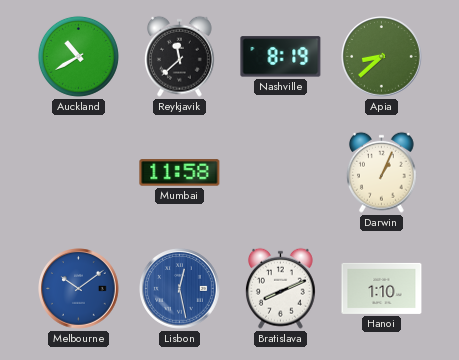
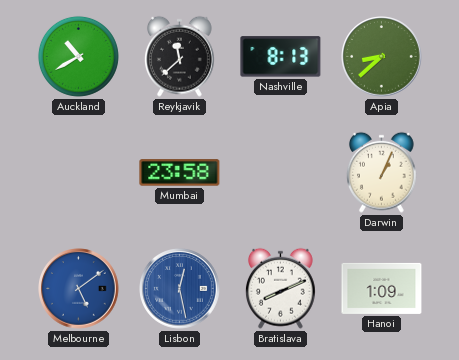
Nashville: 8:19 -> 8:13 (281, 57)
Mumbai: 11:58 -> 23:58 (180, 173)
Melbourne: 10:09 -> 5:09 (79, 289)
Hanoi: 1:10 -> 1:09 (382, 288)
